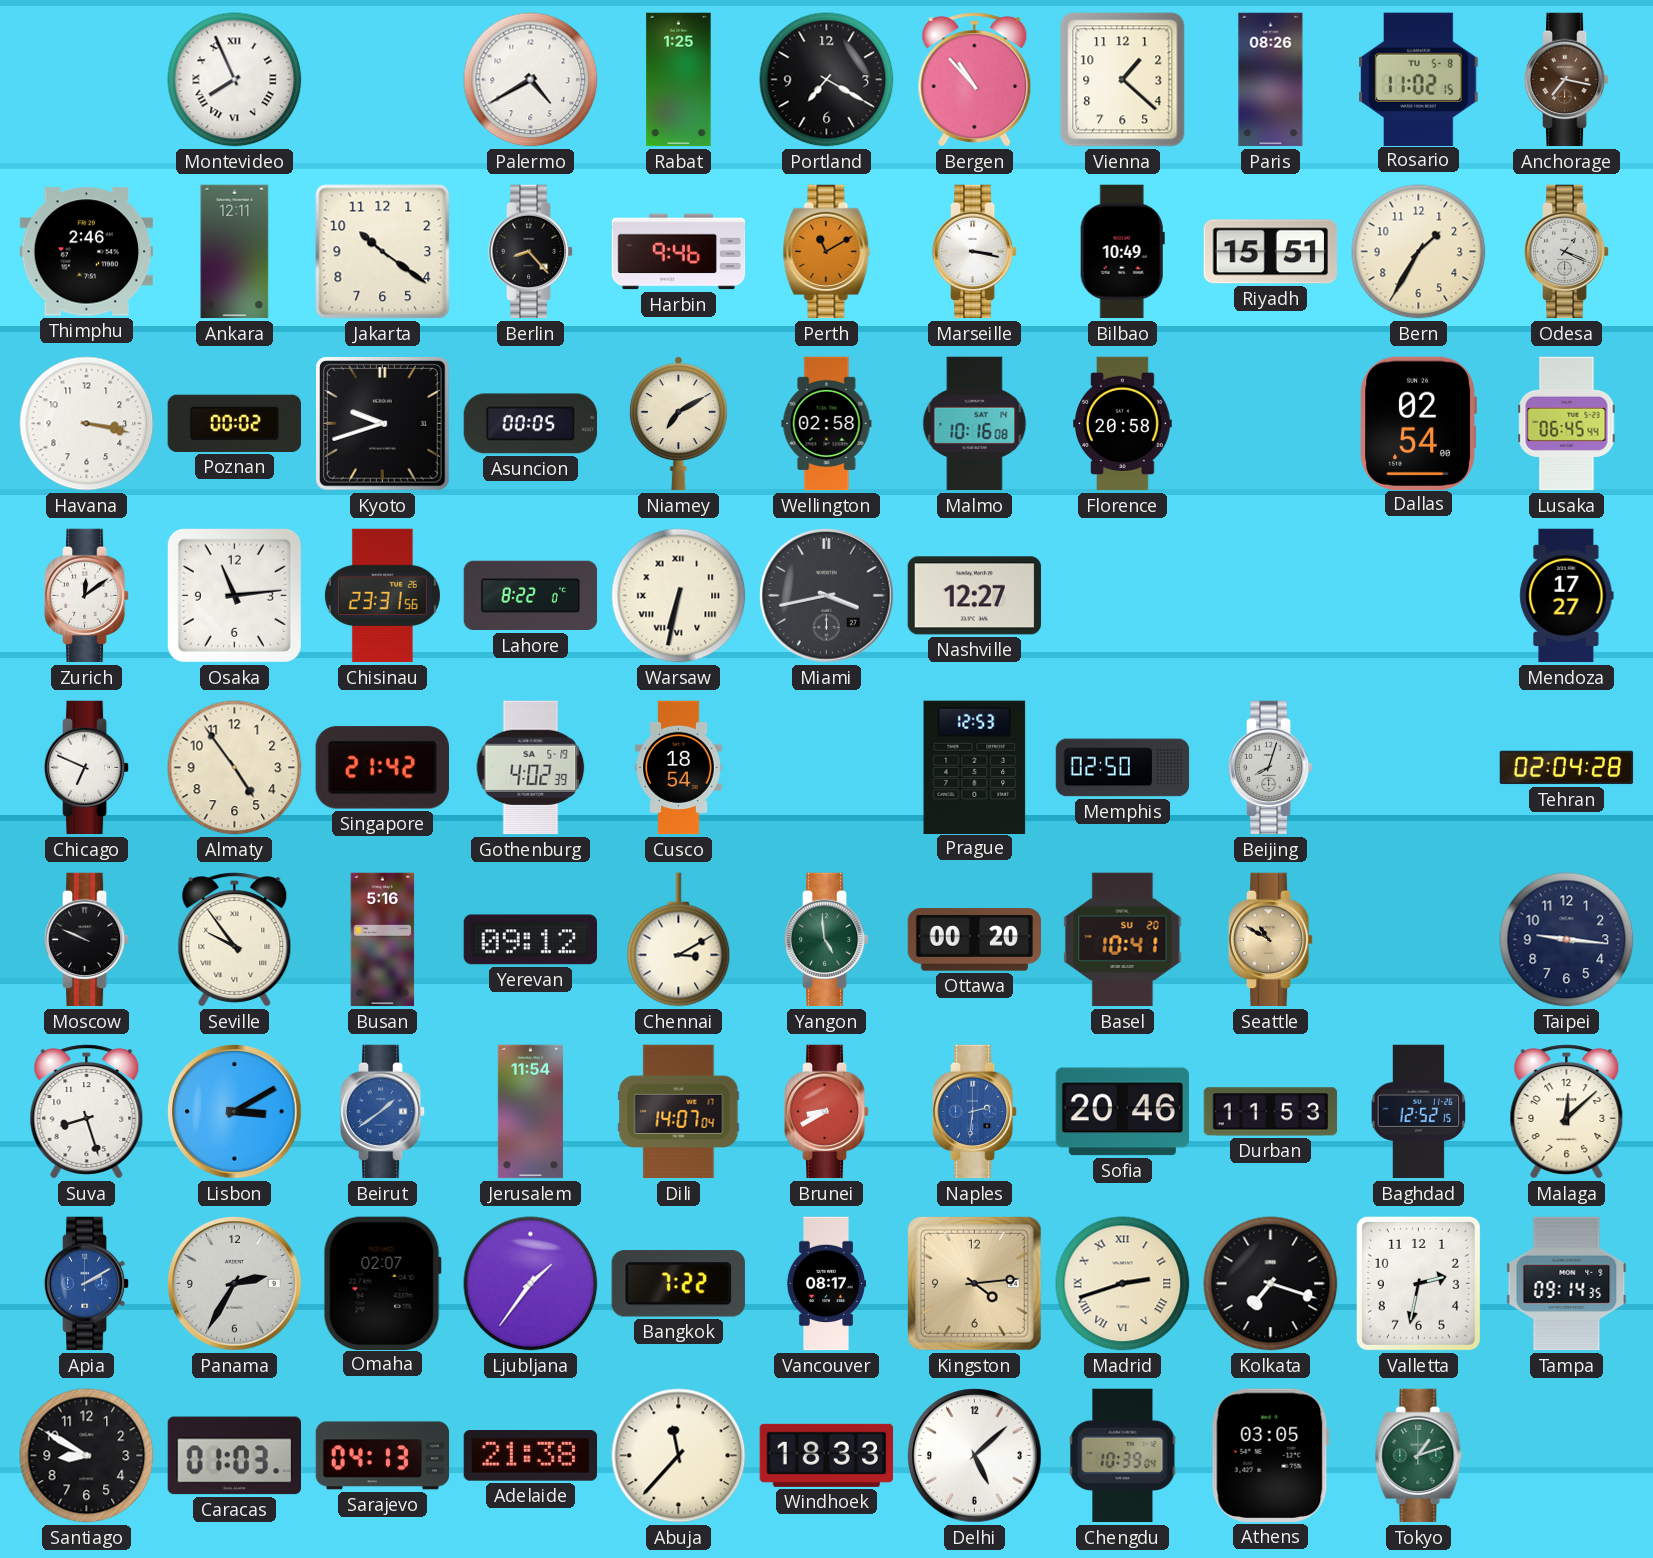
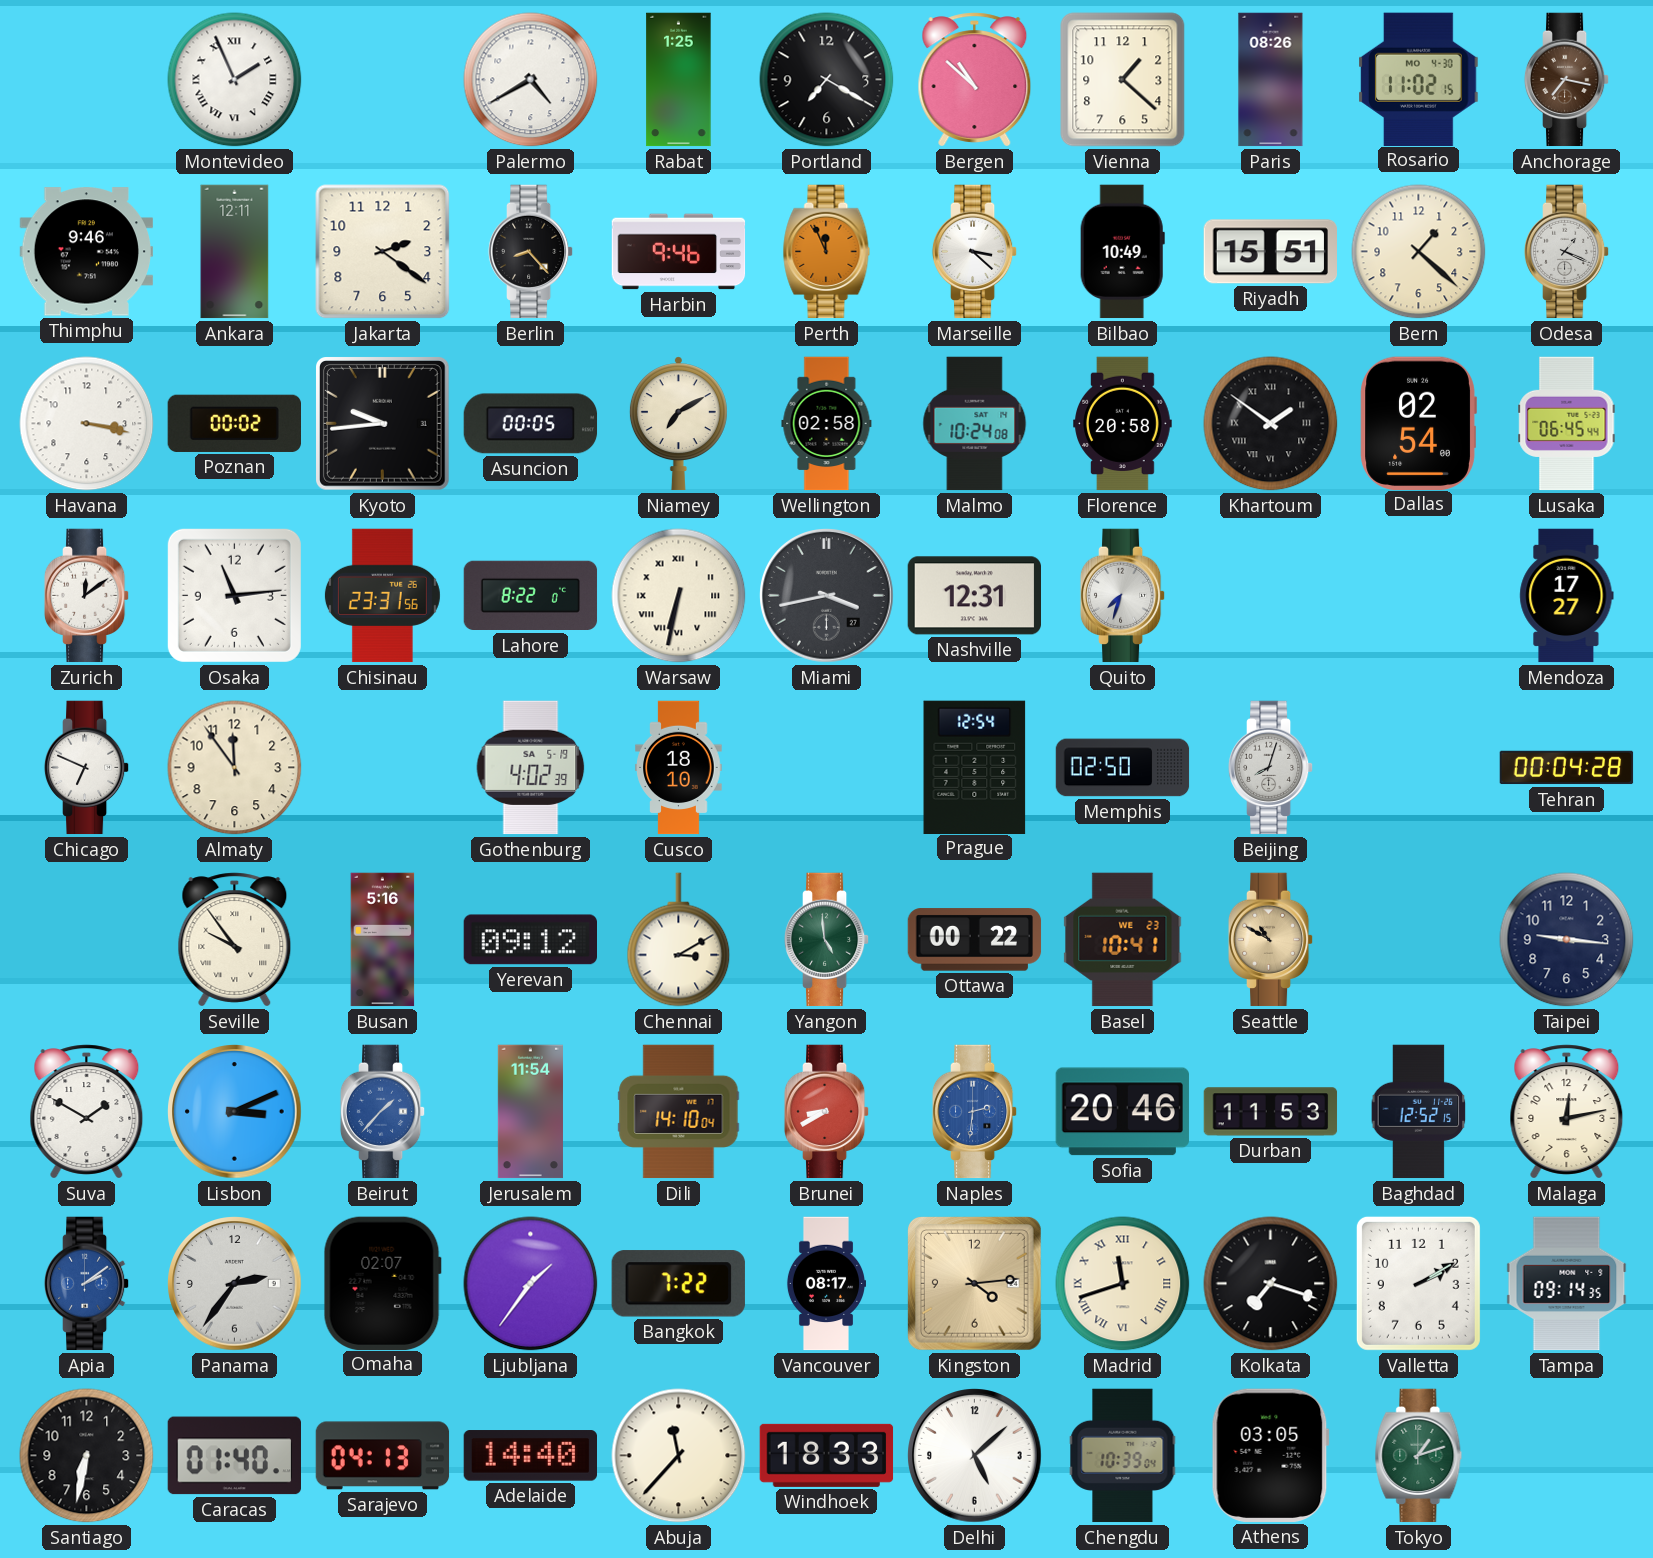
Montevideo: 7:56 -> 1:56 (235, 80)
Bergen: 10:53 -> 10:52 (975, 80)
Rosario date: TU 5-8 -> MO 4-30 (1419, 79)
Thimphu: 2:46 -> 9:46 (86, 252)
Jakarta: 10:21 -> 2:21 (383, 252)
Perth: 11:10 -> 11:56 (827, 252)
Marseille: 3:17 -> 3:22 (975, 252)
Bern: 1:35 -> 1:22 (1419, 252)
Kyoto: 9:42 -> 9:44 (383, 424)
Malmo: 10:16 -> 10:24 (975, 424)
Khartoum: none -> 1:51 (1271, 424)
Nashville: 12:27 -> 12:31 (974, 596)
Quito: none -> 7:33 (1123, 596)
Almaty: 4:54 -> 11:54 (235, 768)
Singapore: 21:42 -> none (382, 768)
Cusco: 18:54 -> 18:10 (679, 768)
Prague: 12:53 -> 12:54 (975, 767)
Tehran: 02:04 -> 00:04 (1567, 768)
Moscow: 9:49 -> none (87, 940)
Ottawa: 00:20 -> 00:22 (975, 940)
Basel date: SU 20 -> WE 23 (1123, 940)
Suva: 8:27 -> 1:50 (87, 1112)
Lisbon: 3:10 -> 3:11 (235, 1112)
Beirut: 1:39 -> 1:37 (383, 1112)
Dili: 14:07 -> 14:10 (679, 1112)
Malaga: 12:08 -> 12:13 (1567, 1112)
Apia: 2:10 -> 2:09 (87, 1284)
Panama: 2:35 -> 2:36 (235, 1284)
Madrid: 2:42 -> 11:42 (1123, 1284)
Valletta: 2:32 -> 2:10 (1418, 1283)
Santiago: 8:50 -> 6:32 (87, 1456)
Caracas: 01:03 -> 01:40 (235, 1456)
Adelaide: 21:38 -> 14:40 (530, 1456)
